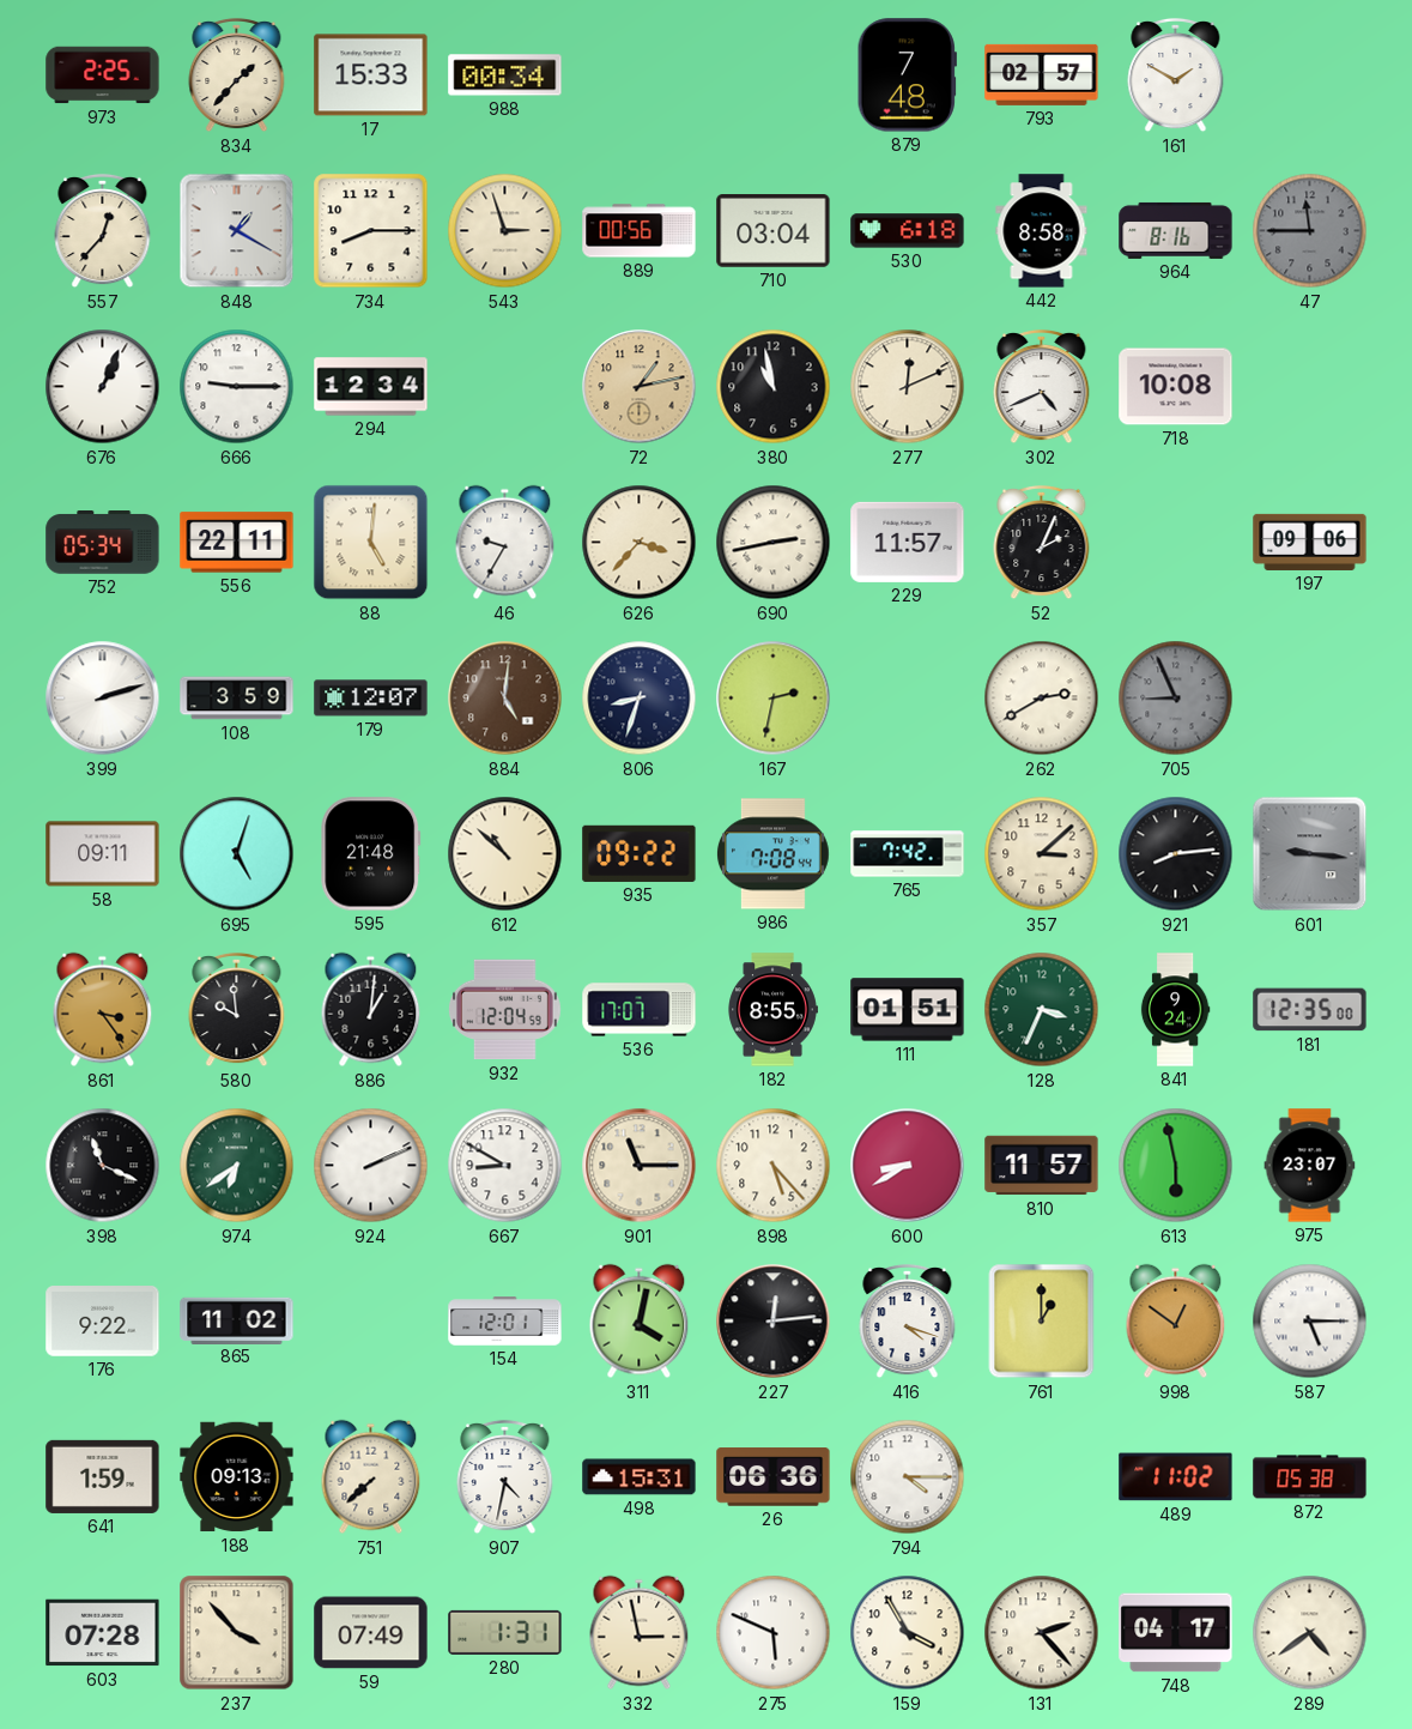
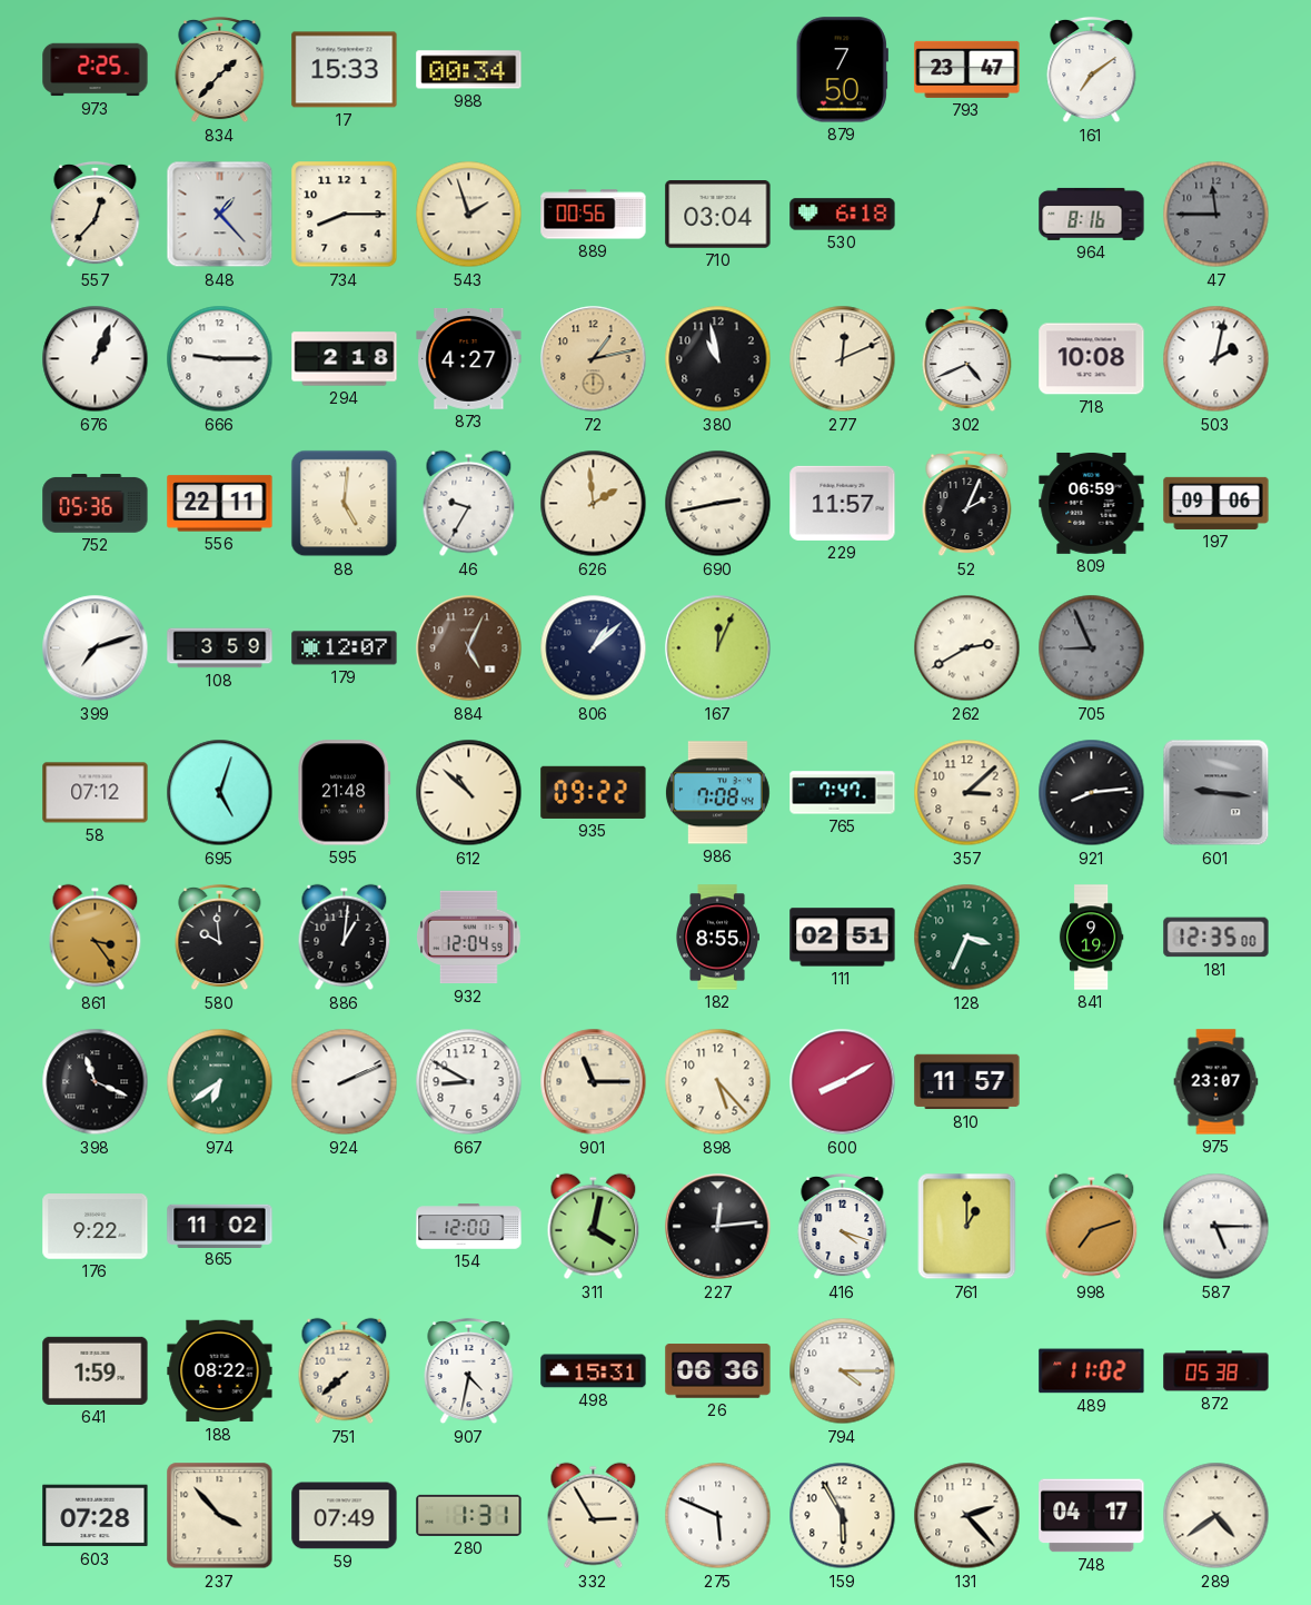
879: 7:48 -> 7:50 (842, 70)
793: 02:57 -> 23:47 (967, 69)
161: 1:50 -> 7:09 (1092, 70)
848: 1:20 -> 1:23 (220, 215)
543: 2:57 -> 1:57 (469, 215)
442: 8:58 -> none (1042, 231)
294: 12:34 -> 2:18 (345, 359)
873: none -> 4:27 (469, 359)
503: none -> 2:02 (1216, 359)
752: 05:34 -> 05:36 (96, 504)
626: 3:37 -> 1:59 (594, 504)
809: none -> 06:59 (1092, 503)
399: 2:12 -> 7:12 (96, 648)
884: 5:01 -> 5:04 (469, 648)
806: 8:33 -> 1:08 (594, 648)
167: 2:32 -> 12:04 (718, 648)
58: 09:11 -> 07:12 (96, 793)
765: 7:42 -> 7:47 (843, 793)
536: 17:07 -> none (640, 1010)
111: 01:51 -> 02:51 (843, 938)
841: 9:24 -> 9:19 (1091, 938)
600: 8:40 -> 8:10 (843, 1082)
613: 5:58 -> none (1176, 1166)
154: 12:01 -> 12:00 (469, 1227)
998: 12:51 -> 7:12 (1092, 1227)
188: 09:13 -> 08:22 (220, 1371)
332: 2:58 -> 2:55 (594, 1516)
159: 3:55 -> 5:55 (843, 1516)
